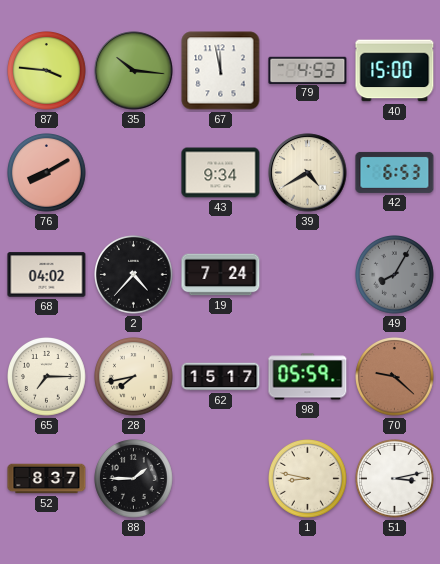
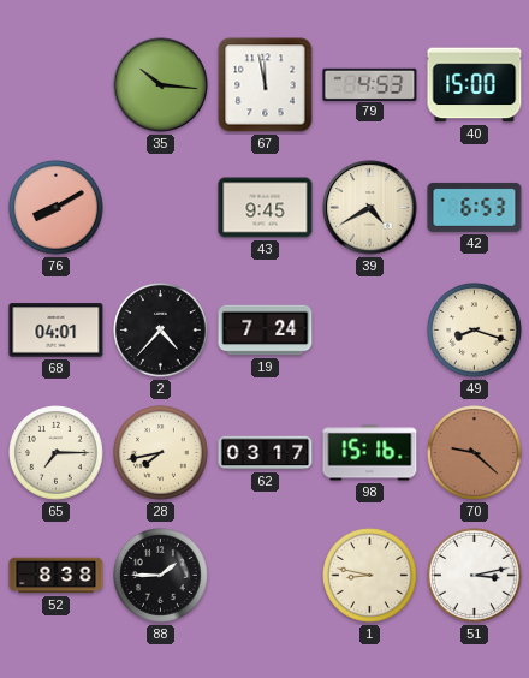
87: 3:46 -> none (47, 71)
43: 9:34 -> 9:45 (266, 208)
68: 04:02 -> 04:01 (57, 331)
49: 8:05 -> 8:18 (475, 331)
49 dial: grey -> cream (475, 331)
62: 15:17 -> 03:17 (266, 453)
98: 05:59 -> 15:16 (370, 453)
52: 8:37 -> 8:38 (57, 576)
